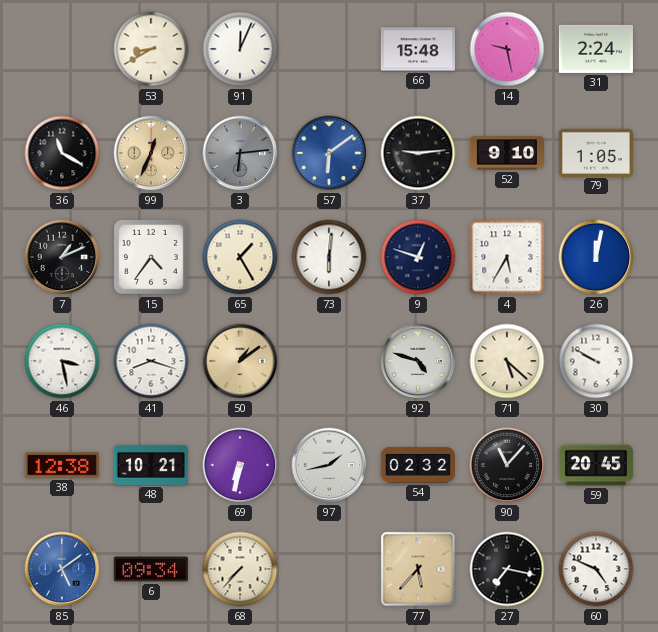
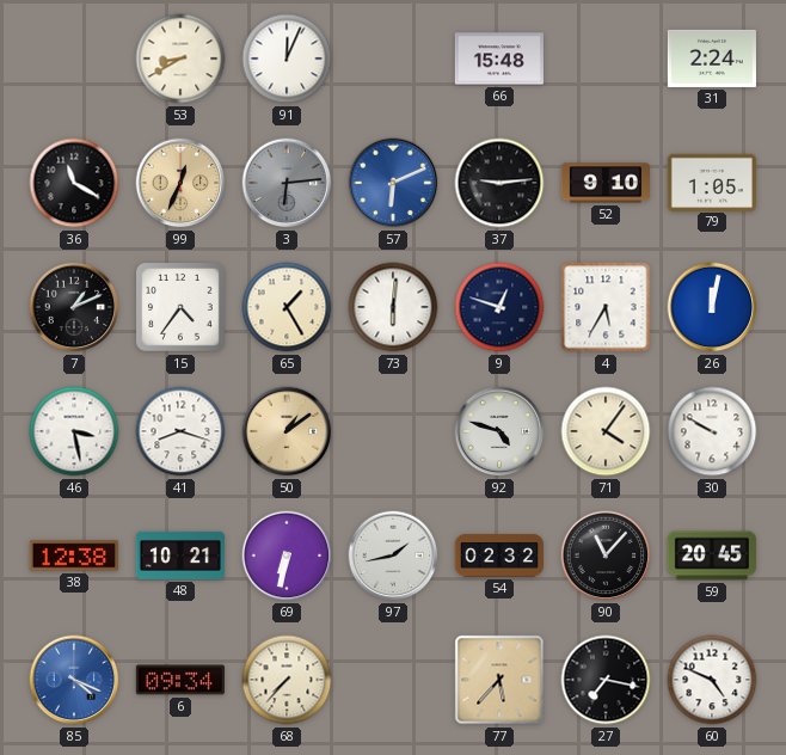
14: 9:28 -> none (507, 49)
57: 6:09 -> 6:11 (393, 183)
71: 5:22 -> 4:06 (606, 431)
85: 5:09 -> 4:19 (74, 680)
